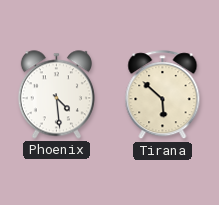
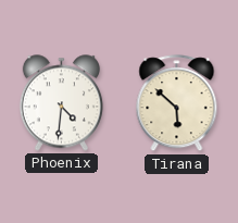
Phoenix: 4:29 -> 4:31 (61, 103)
